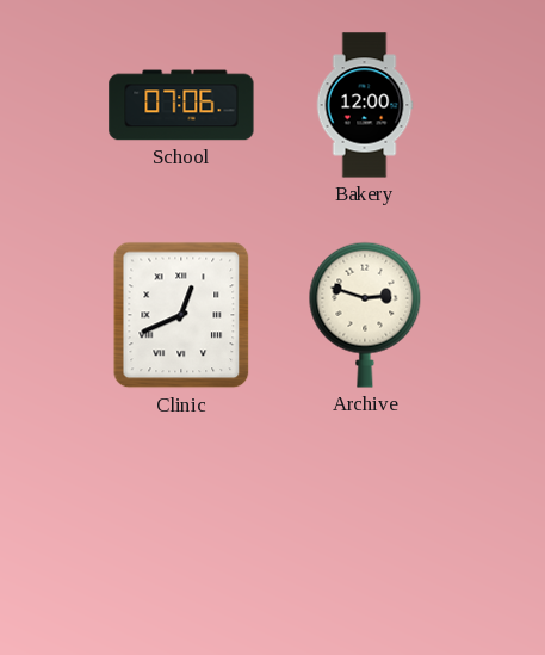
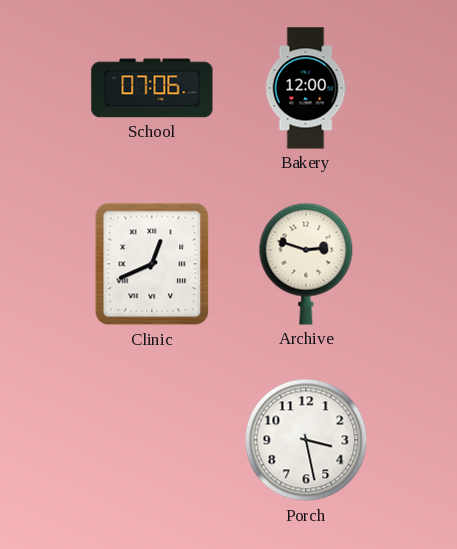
Porch: none -> 3:28 (306, 440)
